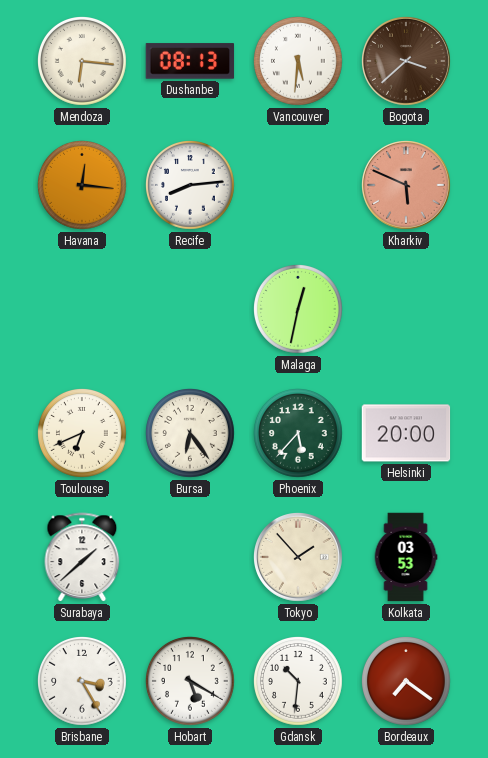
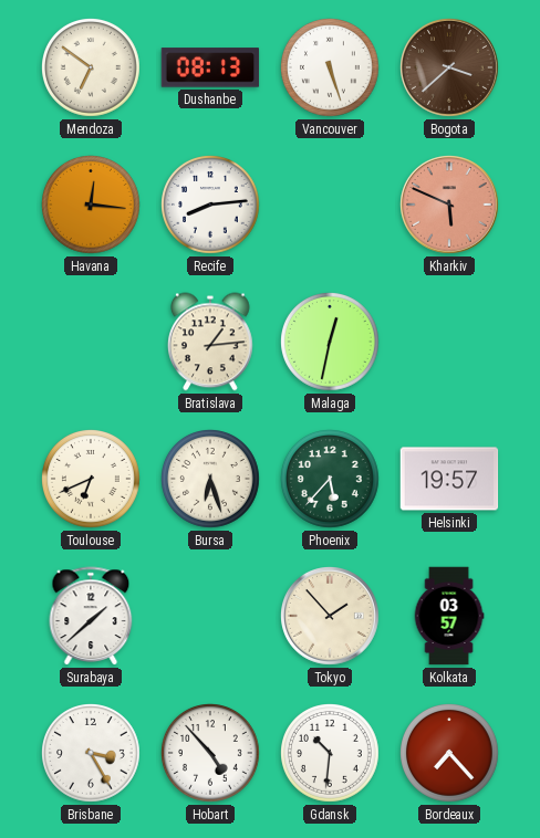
Mendoza: 6:16 -> 6:51 (92, 69)
Vancouver: 5:31 -> 5:27 (331, 69)
Bratislava: none -> 1:14 (211, 342)
Bursa: 6:24 -> 6:27 (211, 480)
Helsinki: 20:00 -> 19:57 (449, 479)
Kolkata: 03:53 -> 03:57 (449, 616)
Hobart: 5:20 -> 4:53 (211, 754)
Bordeaux: 7:21 -> 7:23 (450, 754)
